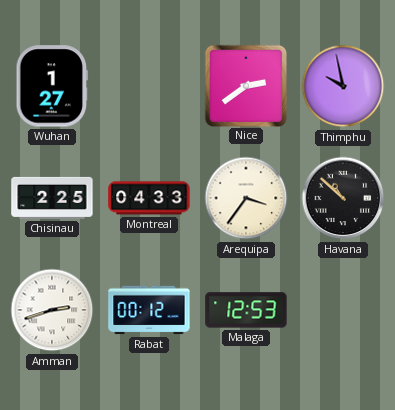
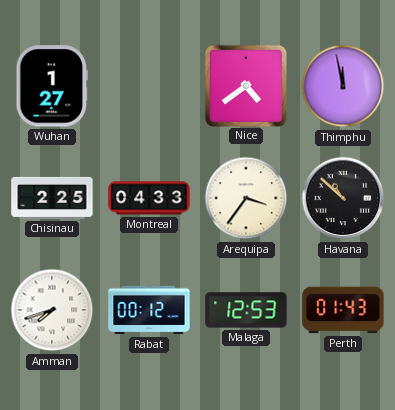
Nice: 2:39 -> 4:39 (245, 85)
Thimphu: 9:58 -> 11:58 (343, 86)
Amman: 2:42 -> 7:42 (52, 310)
Perth: none -> 01:43 (343, 310)
